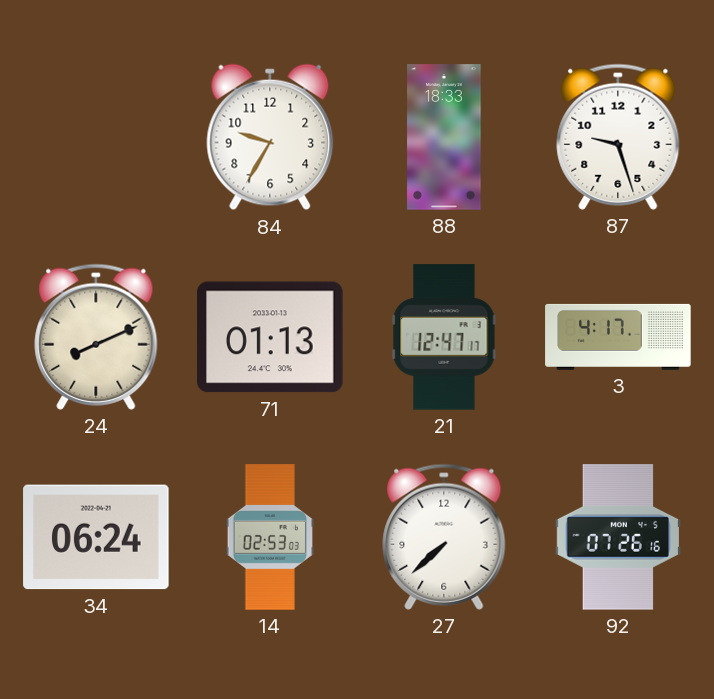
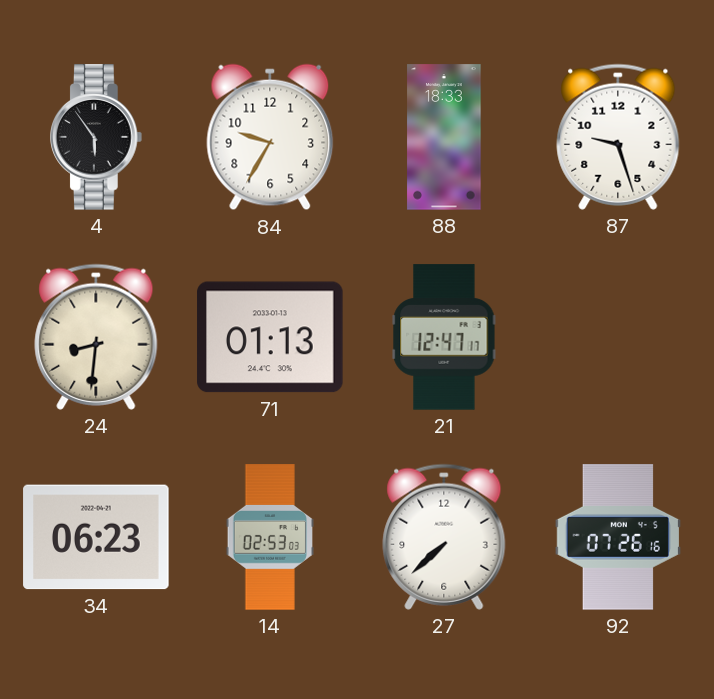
4: none -> 5:54 (97, 137)
24: 8:11 -> 8:31 (96, 337)
3: 4:17 -> none (618, 337)
34: 06:24 -> 06:23 (96, 537)
